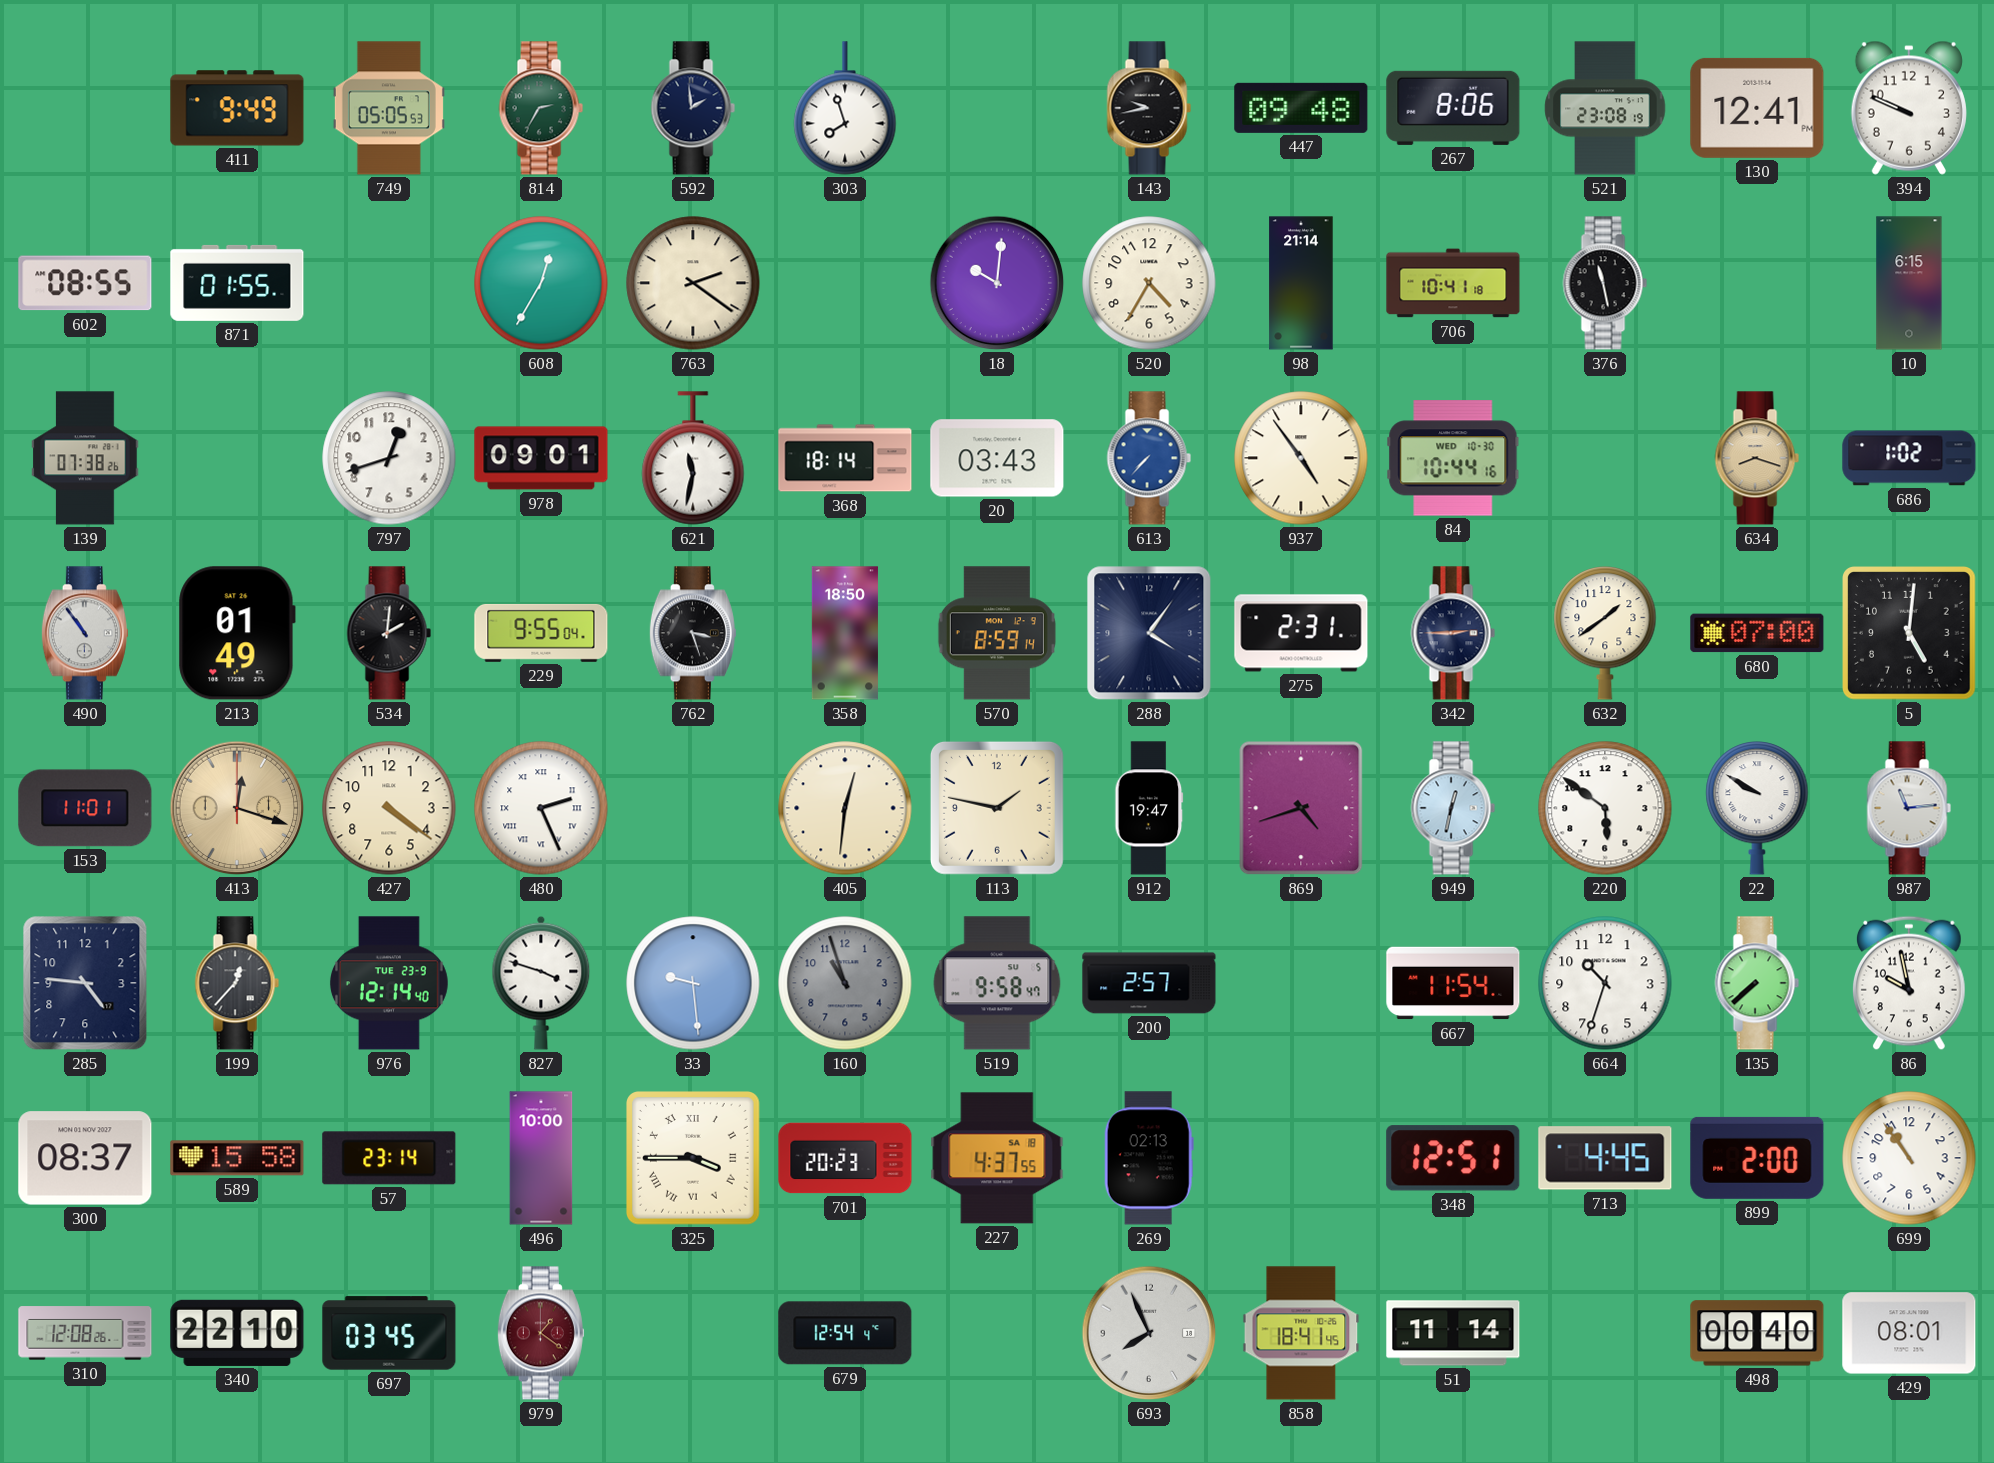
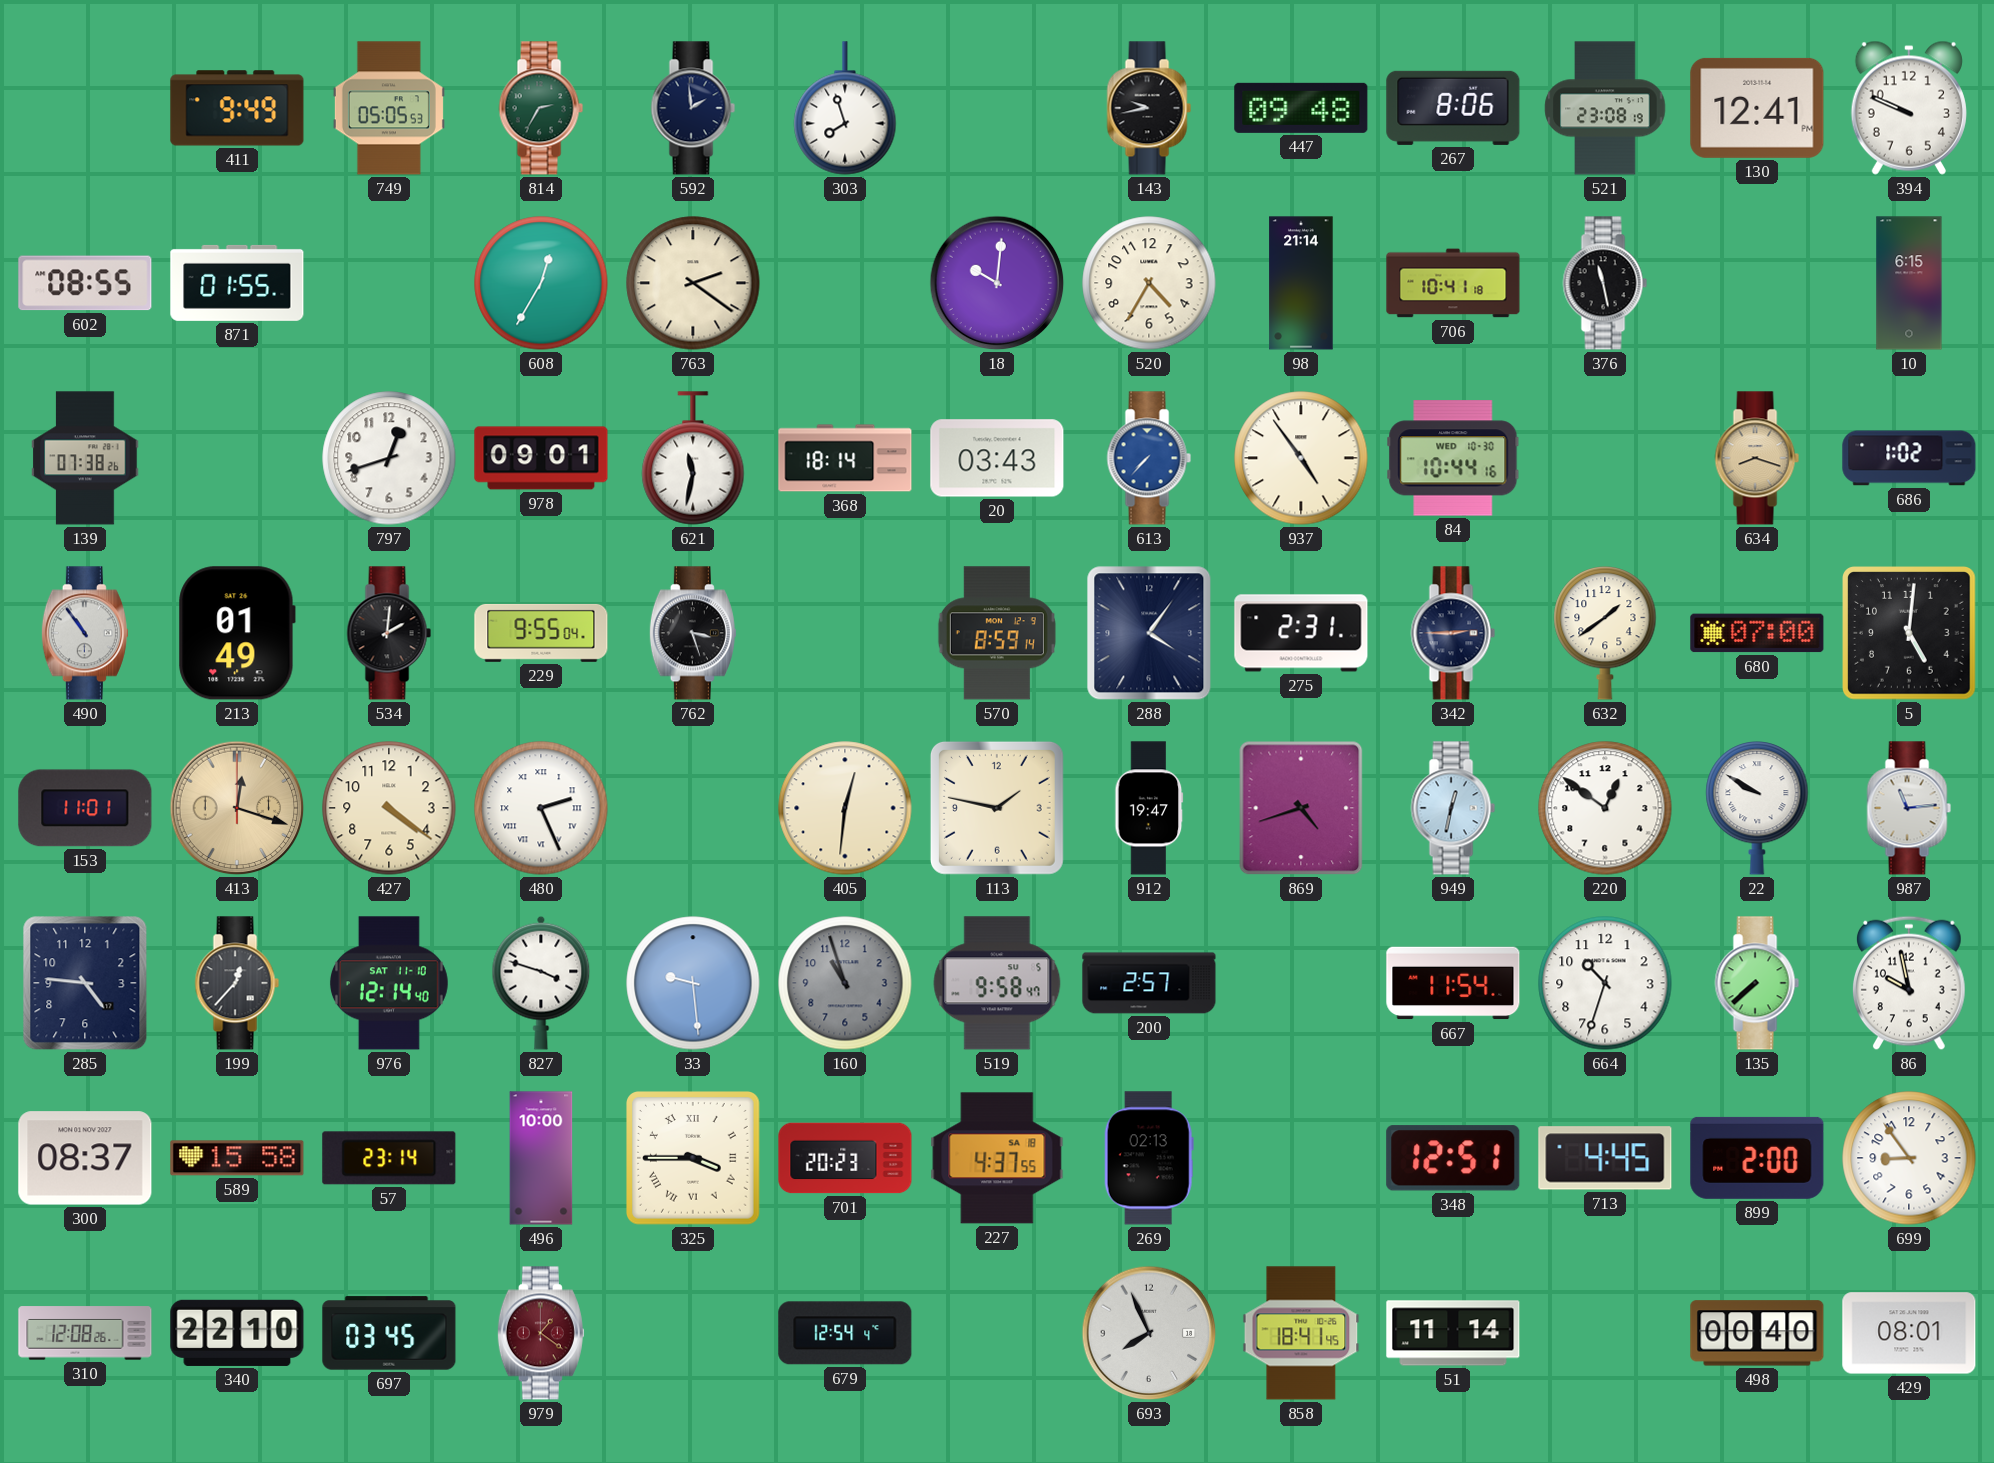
358: 18:50 -> none (845, 633)
220: 5:51 -> 12:51 (1605, 808)
976 date: TUE 23-9 -> SAT 11-10 (389, 983)
699: 10:54 -> 8:54 (1909, 1158)
